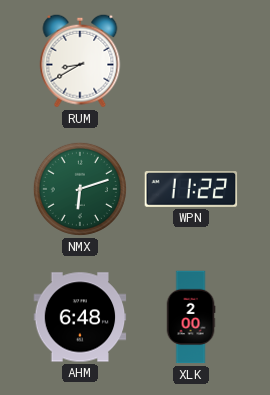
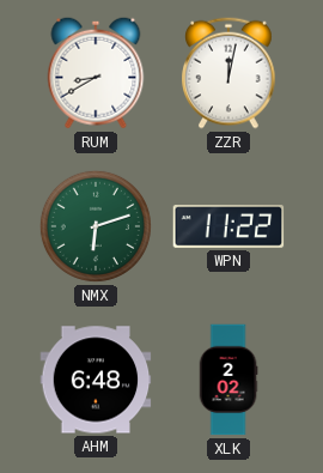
ZZR: none -> 12:02 (230, 73)
XLK: 2:00 -> 2:02 (228, 380)
